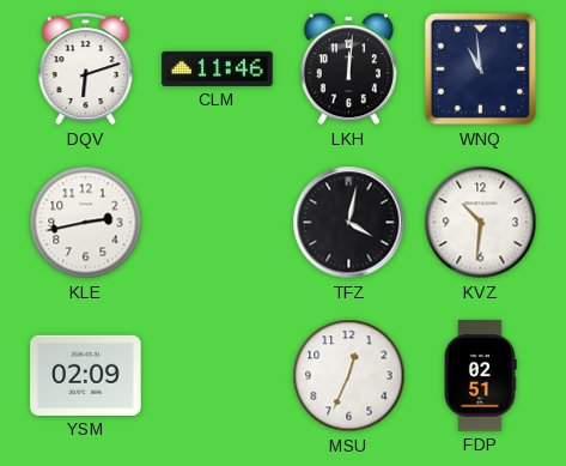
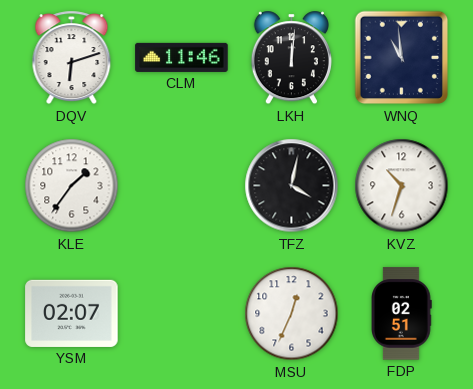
KLE: 2:43 -> 1:36 (72, 186)
KVZ: 10:31 -> 10:33 (402, 186)
YSM: 02:09 -> 02:07 (72, 313)
